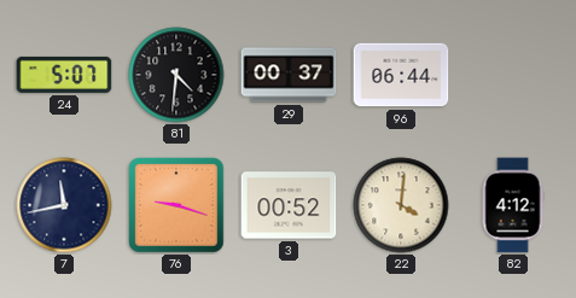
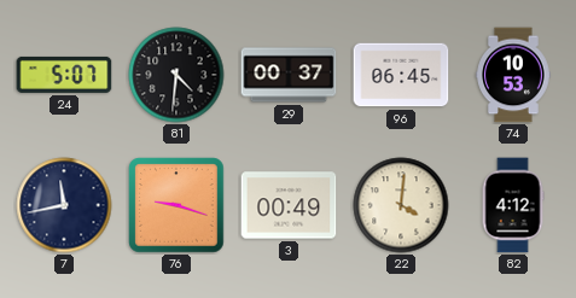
96: 06:44 -> 06:45 (401, 75)
74: none -> 10:53 (513, 75)
3: 00:52 -> 00:49 (289, 205)
